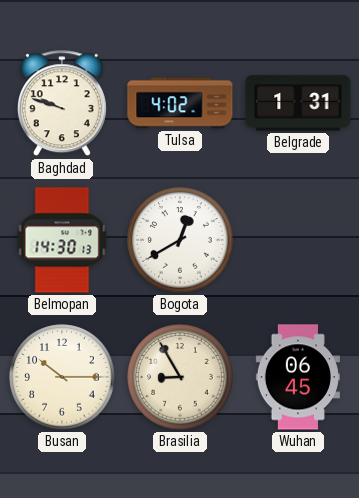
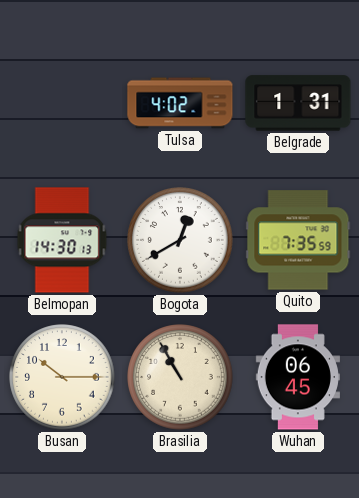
Baghdad: 9:48 -> none (62, 104)
Quito: none -> 7:35 (298, 240)
Brasilia: 8:55 -> 10:55 (180, 377)
